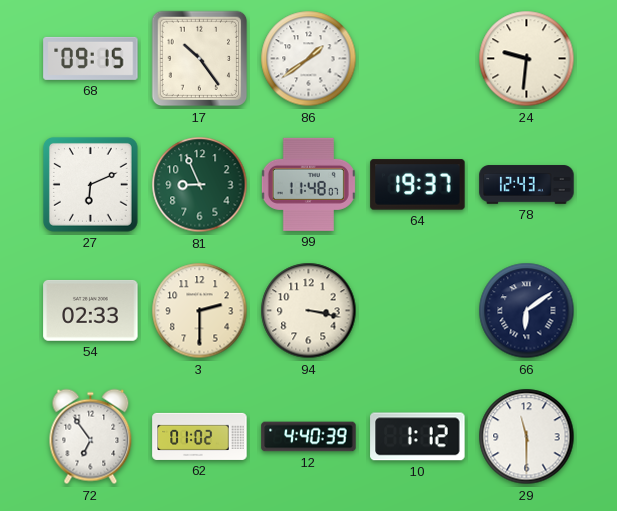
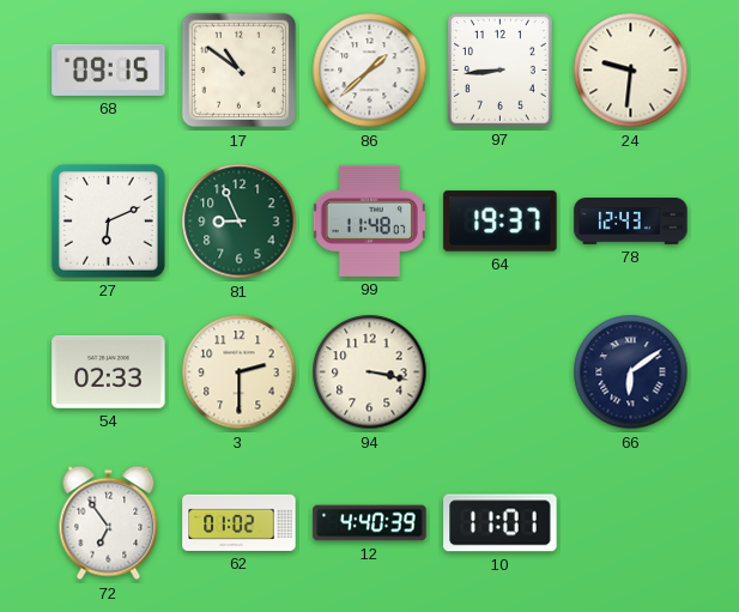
17: 10:24 -> 10:51 (240, 71)
86: 1:39 -> 1:38 (370, 71)
97: none -> 8:44 (499, 69)
10: 1:12 -> 11:01 (501, 523)
29: 11:30 -> none (527, 437)
